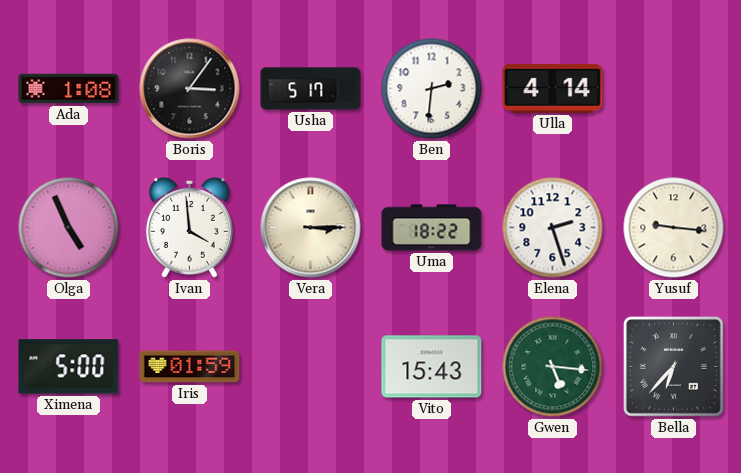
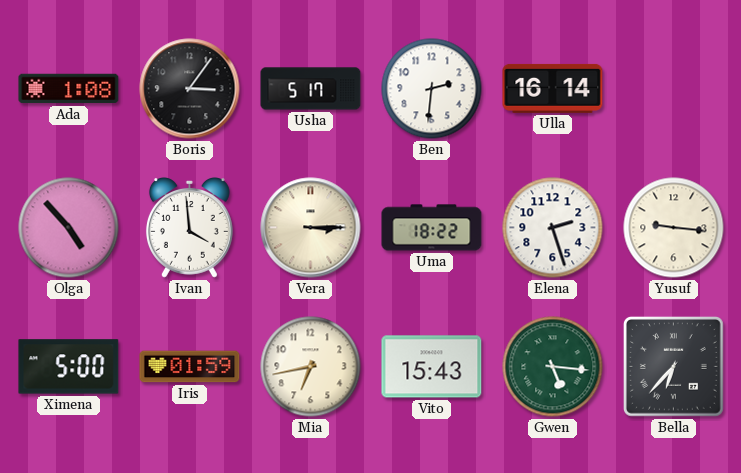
Ulla: 4:14 -> 16:14 (553, 88)
Olga: 4:56 -> 4:53 (69, 228)
Mia: none -> 6:43 (311, 367)
